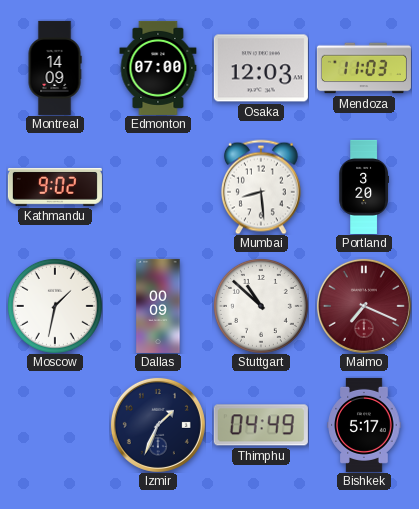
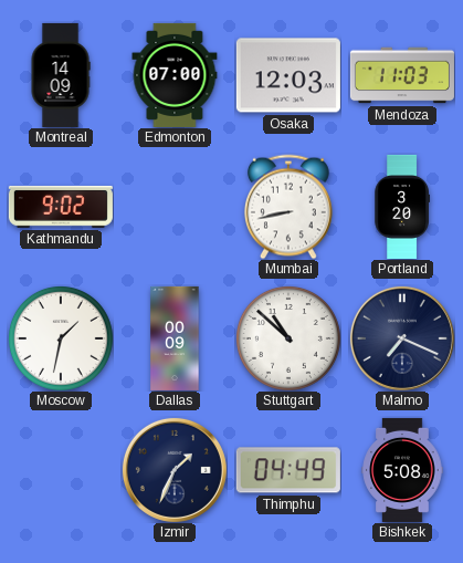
Mumbai: 8:29 -> 8:43 (288, 207)
Malmo dial: burgundy -> navy (402, 338)
Bishkek: 5:17 -> 5:08 (402, 470)
